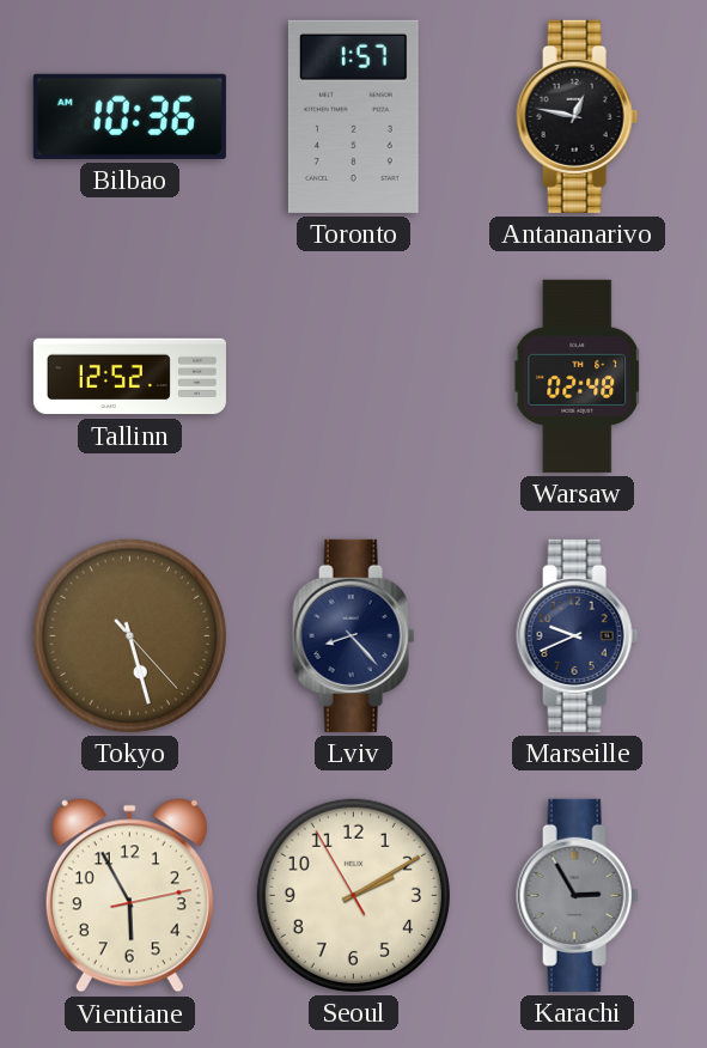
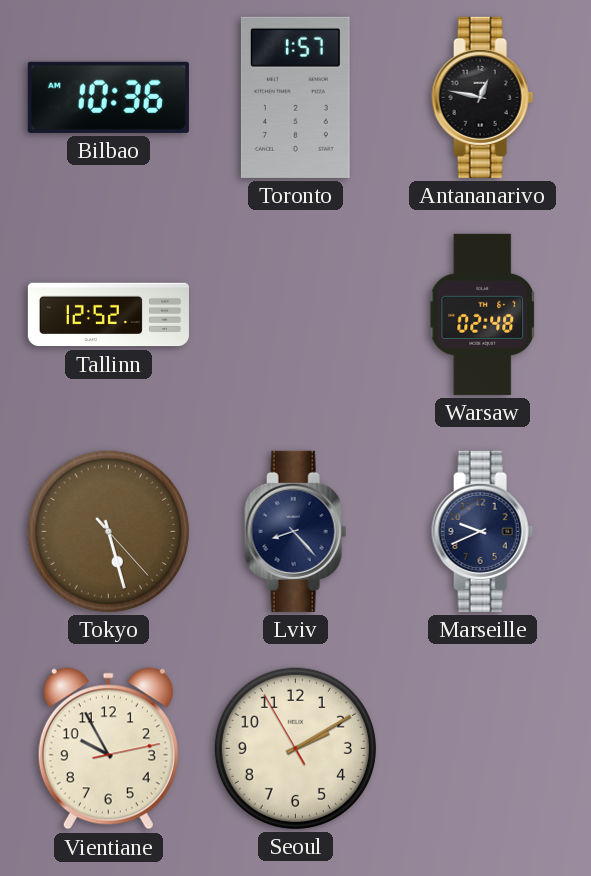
Vientiane: 5:55 -> 9:55 (108, 749)
Karachi: 2:55 -> none (578, 895)
